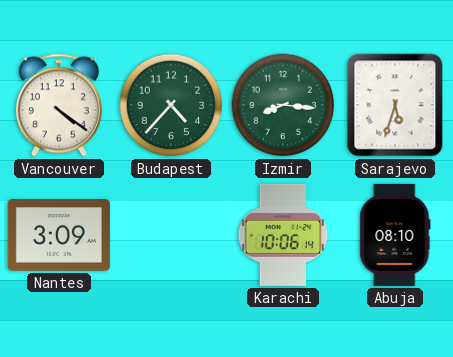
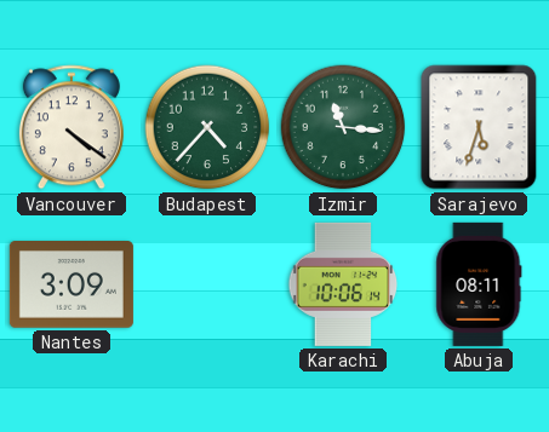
Izmir: 8:16 -> 11:16 (343, 127)
Abuja: 08:10 -> 08:11 (479, 284)
